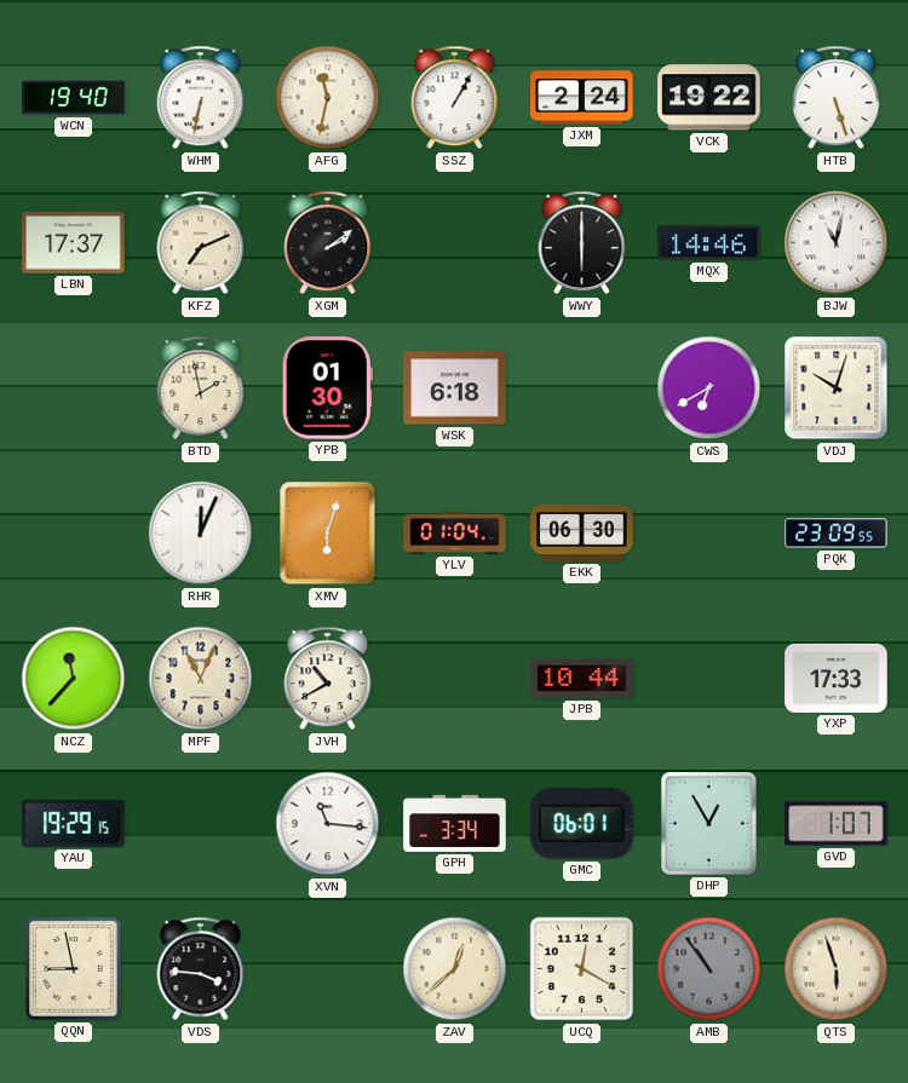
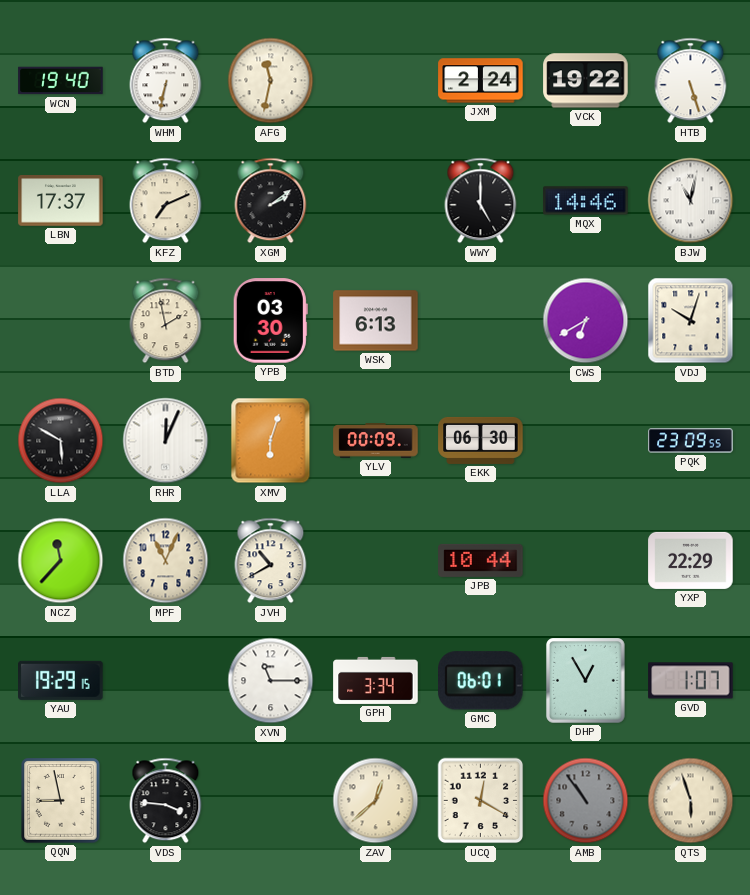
SSZ: 1:05 -> none (455, 98)
WWY: 6:00 -> 5:00 (481, 201)
YPB: 01:30 -> 03:30 (270, 321)
WSK: 6:18 -> 6:13 (376, 321)
LLA: none -> 5:50 (61, 441)
YLV: 01:04 -> 00:09 (376, 441)
YXP: 17:33 -> 22:29 (691, 560)
XVN: 11:16 -> 11:15 (271, 681)
